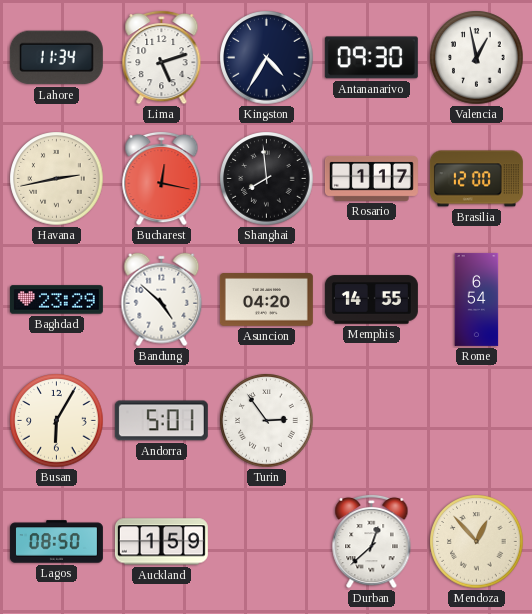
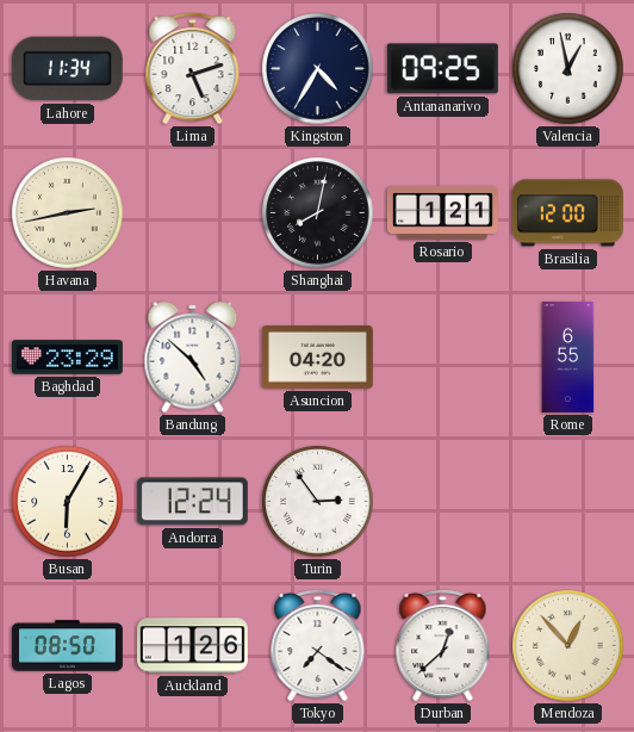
Antananarivo: 09:30 -> 09:25 (442, 69)
Bucharest: 12:17 -> none (162, 178)
Shanghai: 7:59 -> 8:02 (318, 213)
Rosario: 1:17 -> 1:21 (442, 212)
Memphis: 14:55 -> none (371, 300)
Rome: 6:54 -> 6:55 (568, 356)
Andorra: 5:01 -> 12:24 (192, 502)
Auckland: 1:59 -> 1:26 (192, 646)
Tokyo: none -> 7:21 (318, 645)
